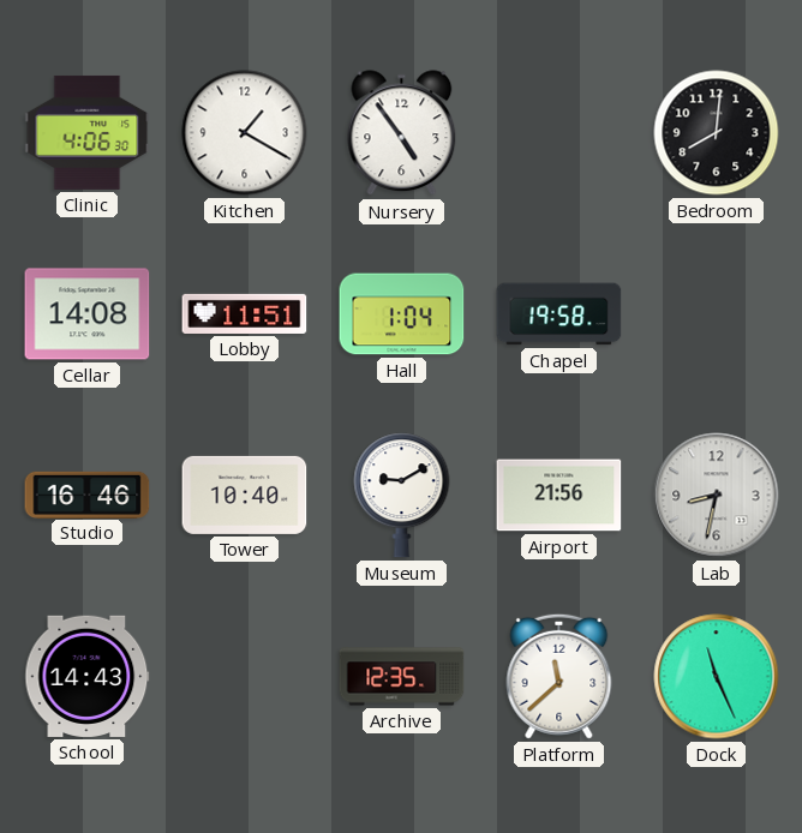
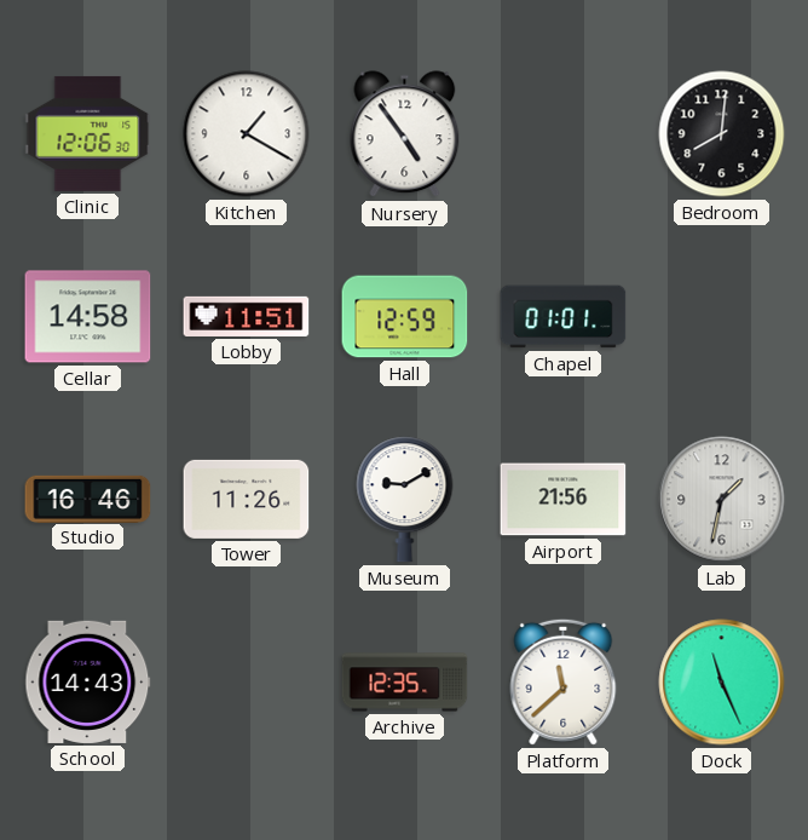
Clinic: 4:06 -> 12:06 (88, 133)
Cellar: 14:08 -> 14:58 (88, 317)
Hall: 1:04 -> 12:59 (405, 317)
Chapel: 19:58 -> 01:01 (564, 317)
Tower: 10:40 -> 11:26 (247, 499)
Lab: 8:32 -> 1:32 (722, 500)
